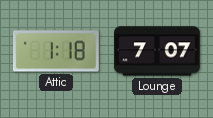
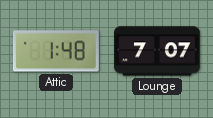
Attic: 1:18 -> 1:48 (56, 51)
